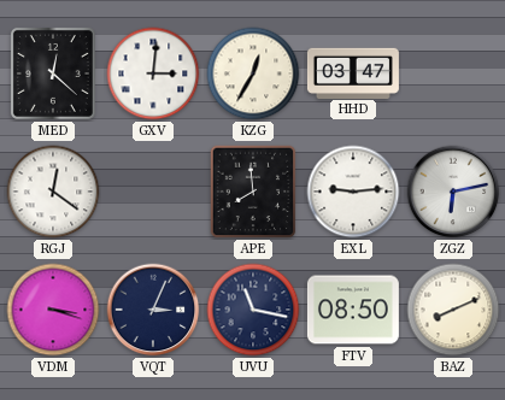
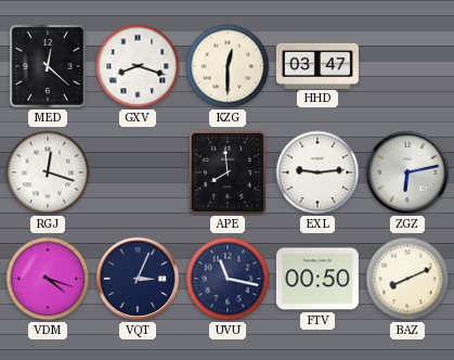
GXV: 3:01 -> 8:18 (138, 66)
KZG: 12:35 -> 12:30 (228, 66)
RGJ: 12:21 -> 12:18 (48, 172)
VDM: 3:18 -> 4:18 (48, 279)
FTV: 08:50 -> 00:50 (317, 279)
